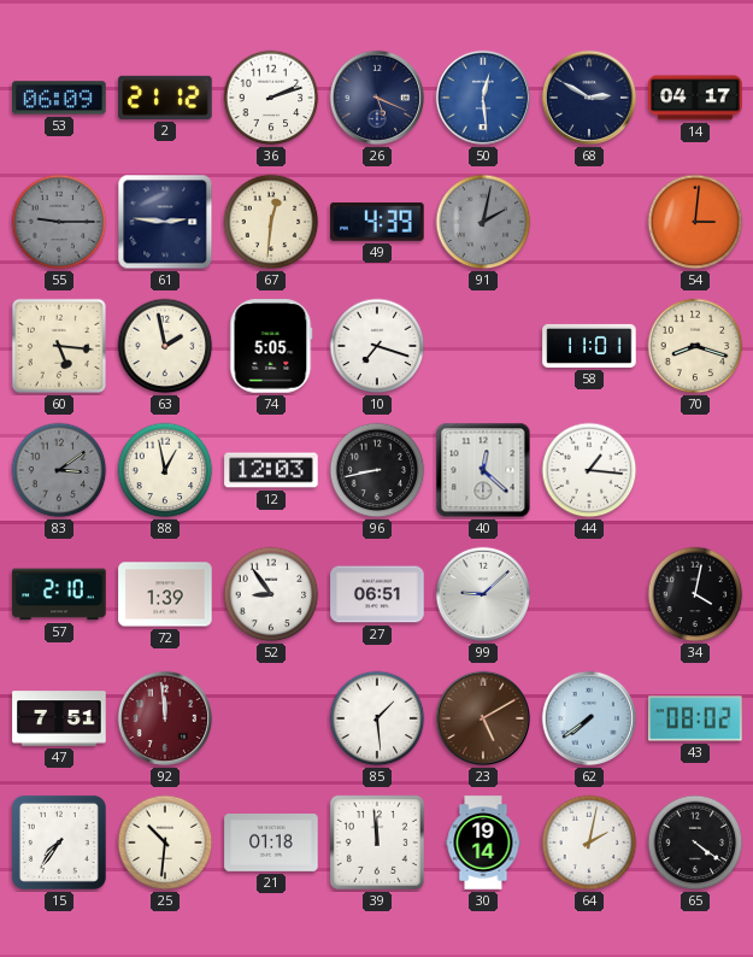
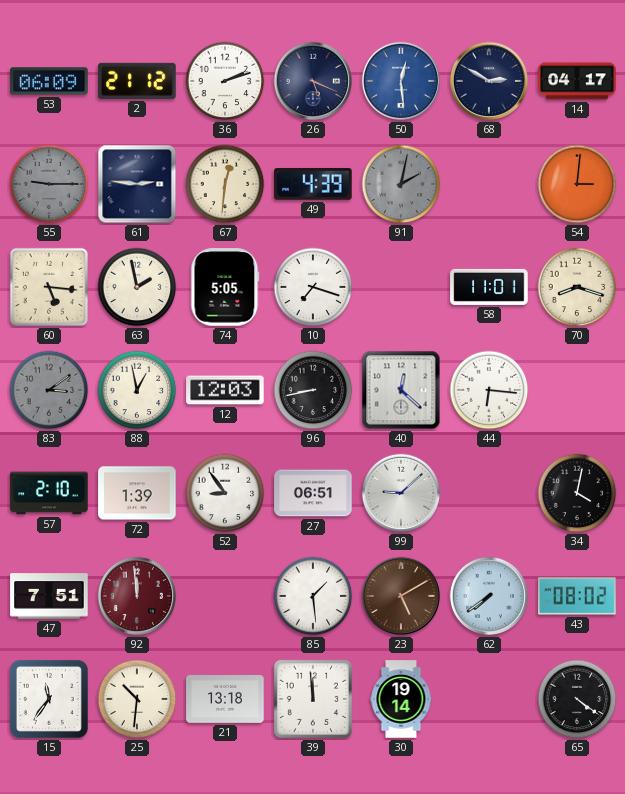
44: 1:16 -> 6:16 (489, 390)
15: 7:36 -> 11:36 (49, 699)
21: 01:18 -> 13:18 (225, 700)
64: 2:02 -> none (589, 842)
